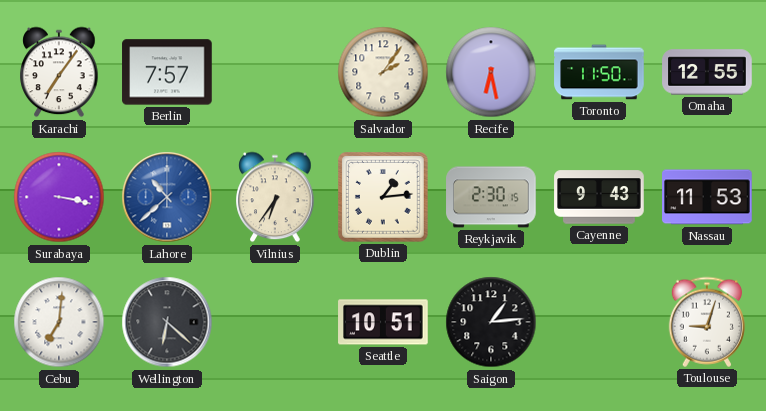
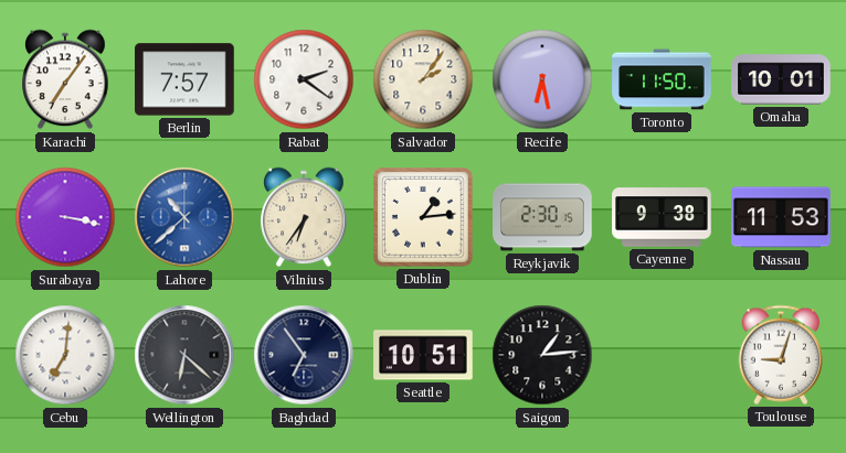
Rabat: none -> 2:21 (304, 79)
Omaha: 12:55 -> 10:01 (781, 79)
Cayenne: 9:43 -> 9:38 (662, 217)
Baghdad: none -> 6:54 (304, 355)
